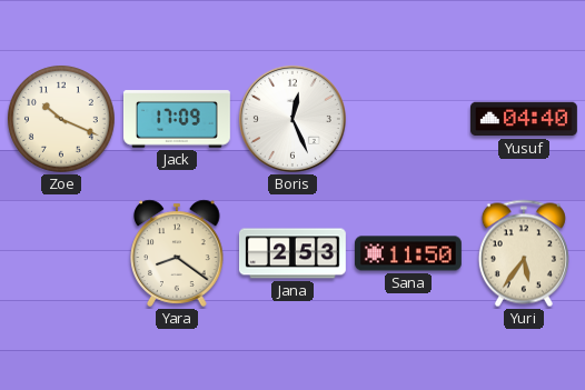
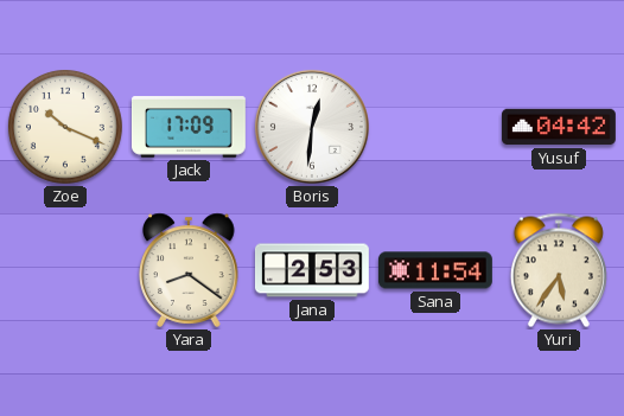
Boris: 12:26 -> 12:31 (312, 127)
Yusuf: 04:40 -> 04:42 (559, 127)
Sana: 11:50 -> 11:54 (435, 270)
